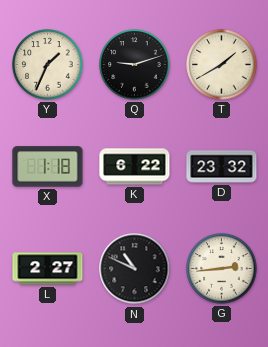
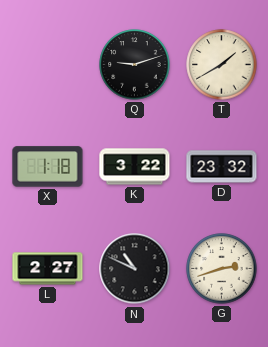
Y: 1:34 -> none (48, 65)
K: 6:22 -> 3:22 (135, 167)
G: 2:44 -> 2:42 (222, 269)
